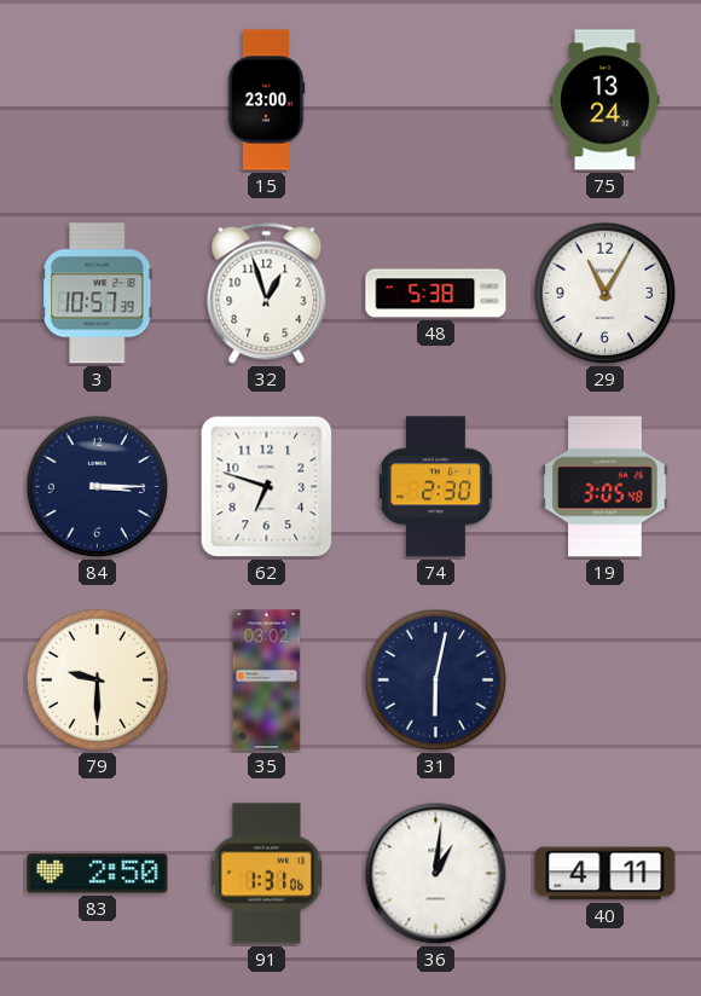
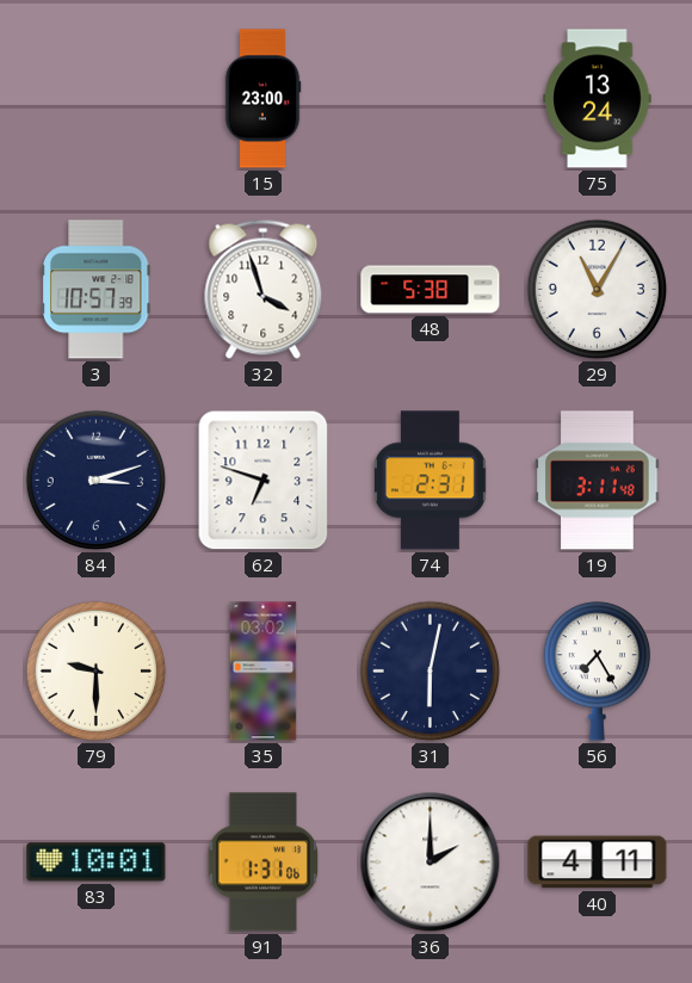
32: 12:57 -> 3:57 (264, 289)
84: 3:15 -> 3:12 (97, 481)
74: 2:30 -> 2:31 (431, 481)
19: 3:05 -> 3:11 (598, 481)
56: none -> 7:25 (597, 672)
83: 2:50 -> 10:01 (97, 863)
36: 1:01 -> 2:00 (431, 863)
